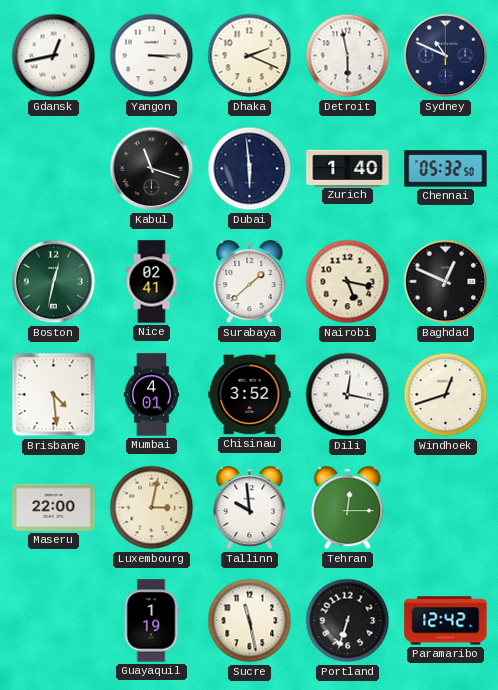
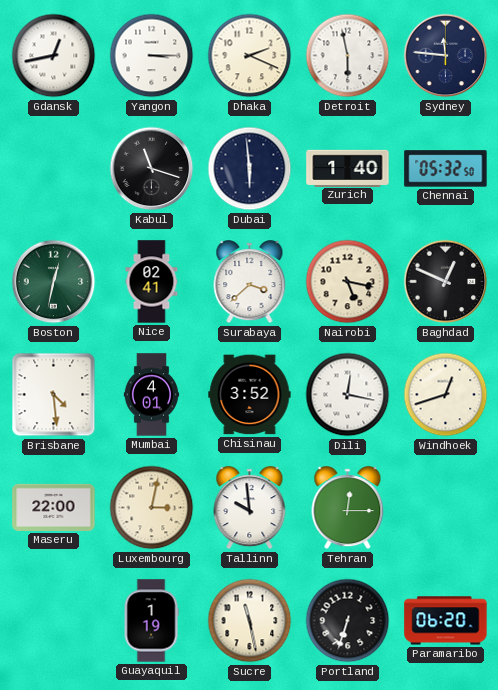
Sydney: 10:49 -> 11:46 (446, 56)
Surabaya: 1:38 -> 3:38 (250, 282)
Paramaribo: 12:42 -> 06:20 (446, 621)
